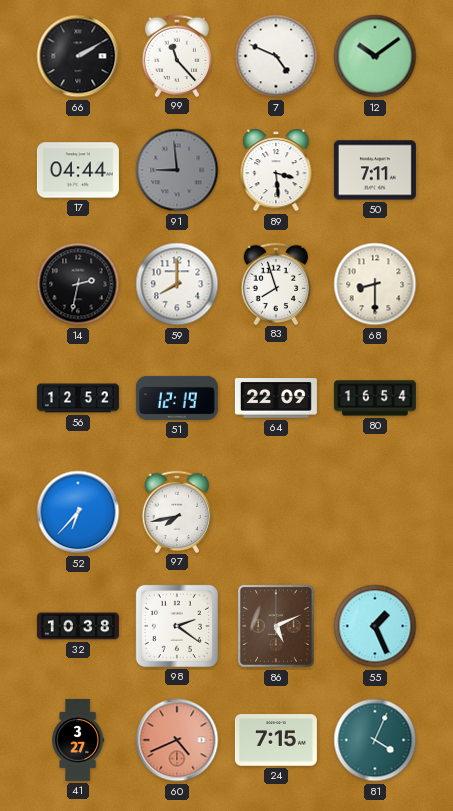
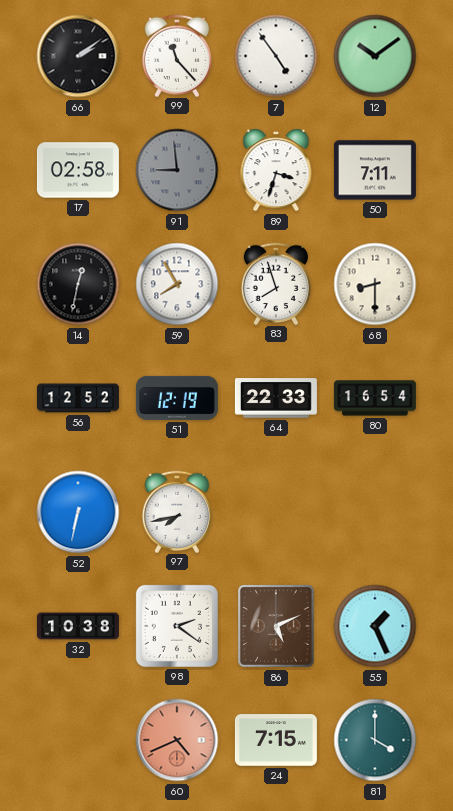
66: 2:10 -> 2:09 (78, 56)
7: 4:49 -> 4:54 (276, 56)
17: 04:44 -> 02:58 (78, 170)
89: 3:29 -> 3:33 (276, 170)
14: 2:32 -> 12:32 (78, 284)
59: 8:00 -> 7:55 (177, 284)
64: 22:09 -> 22:33 (276, 398)
52: 6:37 -> 6:32 (78, 512)
41: 3:27 -> none (78, 740)
81: 4:04 -> 4:00 (375, 740)
